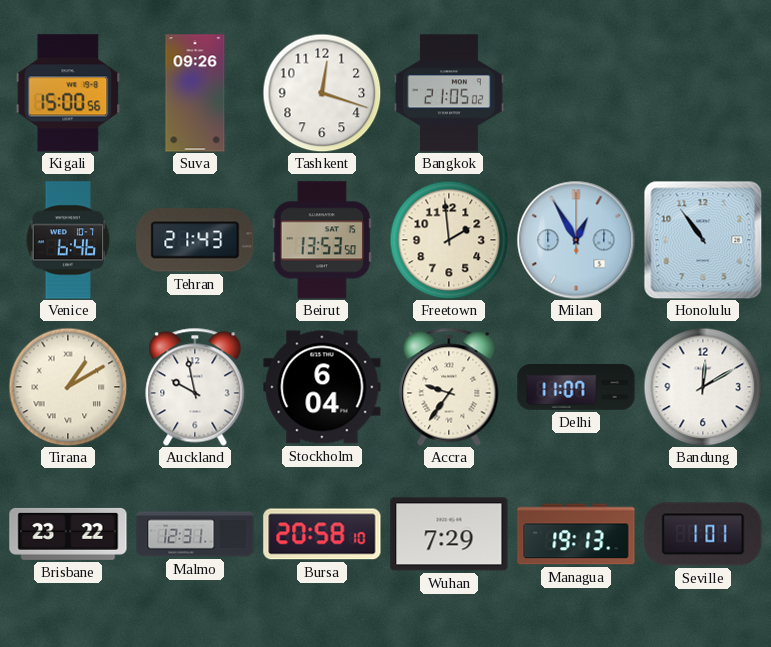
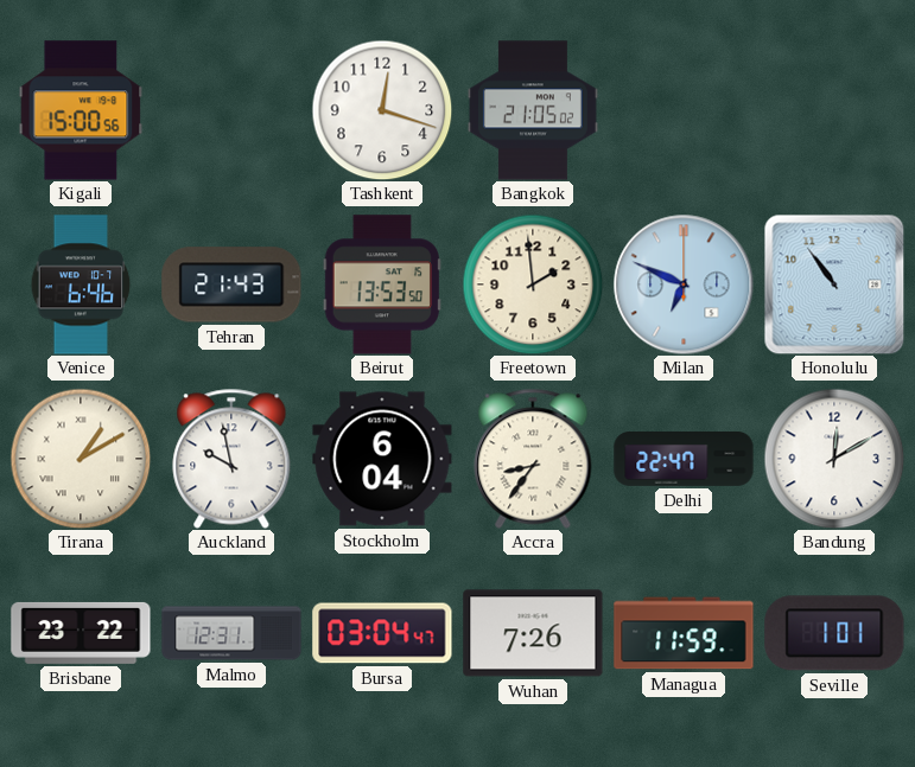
Suva: 09:26 -> none (195, 93)
Milan: 12:55 -> 6:49 (684, 285)
Accra: 9:36 -> 8:36 (533, 459)
Delhi: 11:07 -> 22:47 (684, 460)
Bursa: 20:58 -> 03:04 (382, 633)
Wuhan: 7:29 -> 7:26 (533, 633)
Managua: 19:13 -> 11:59 (684, 633)
